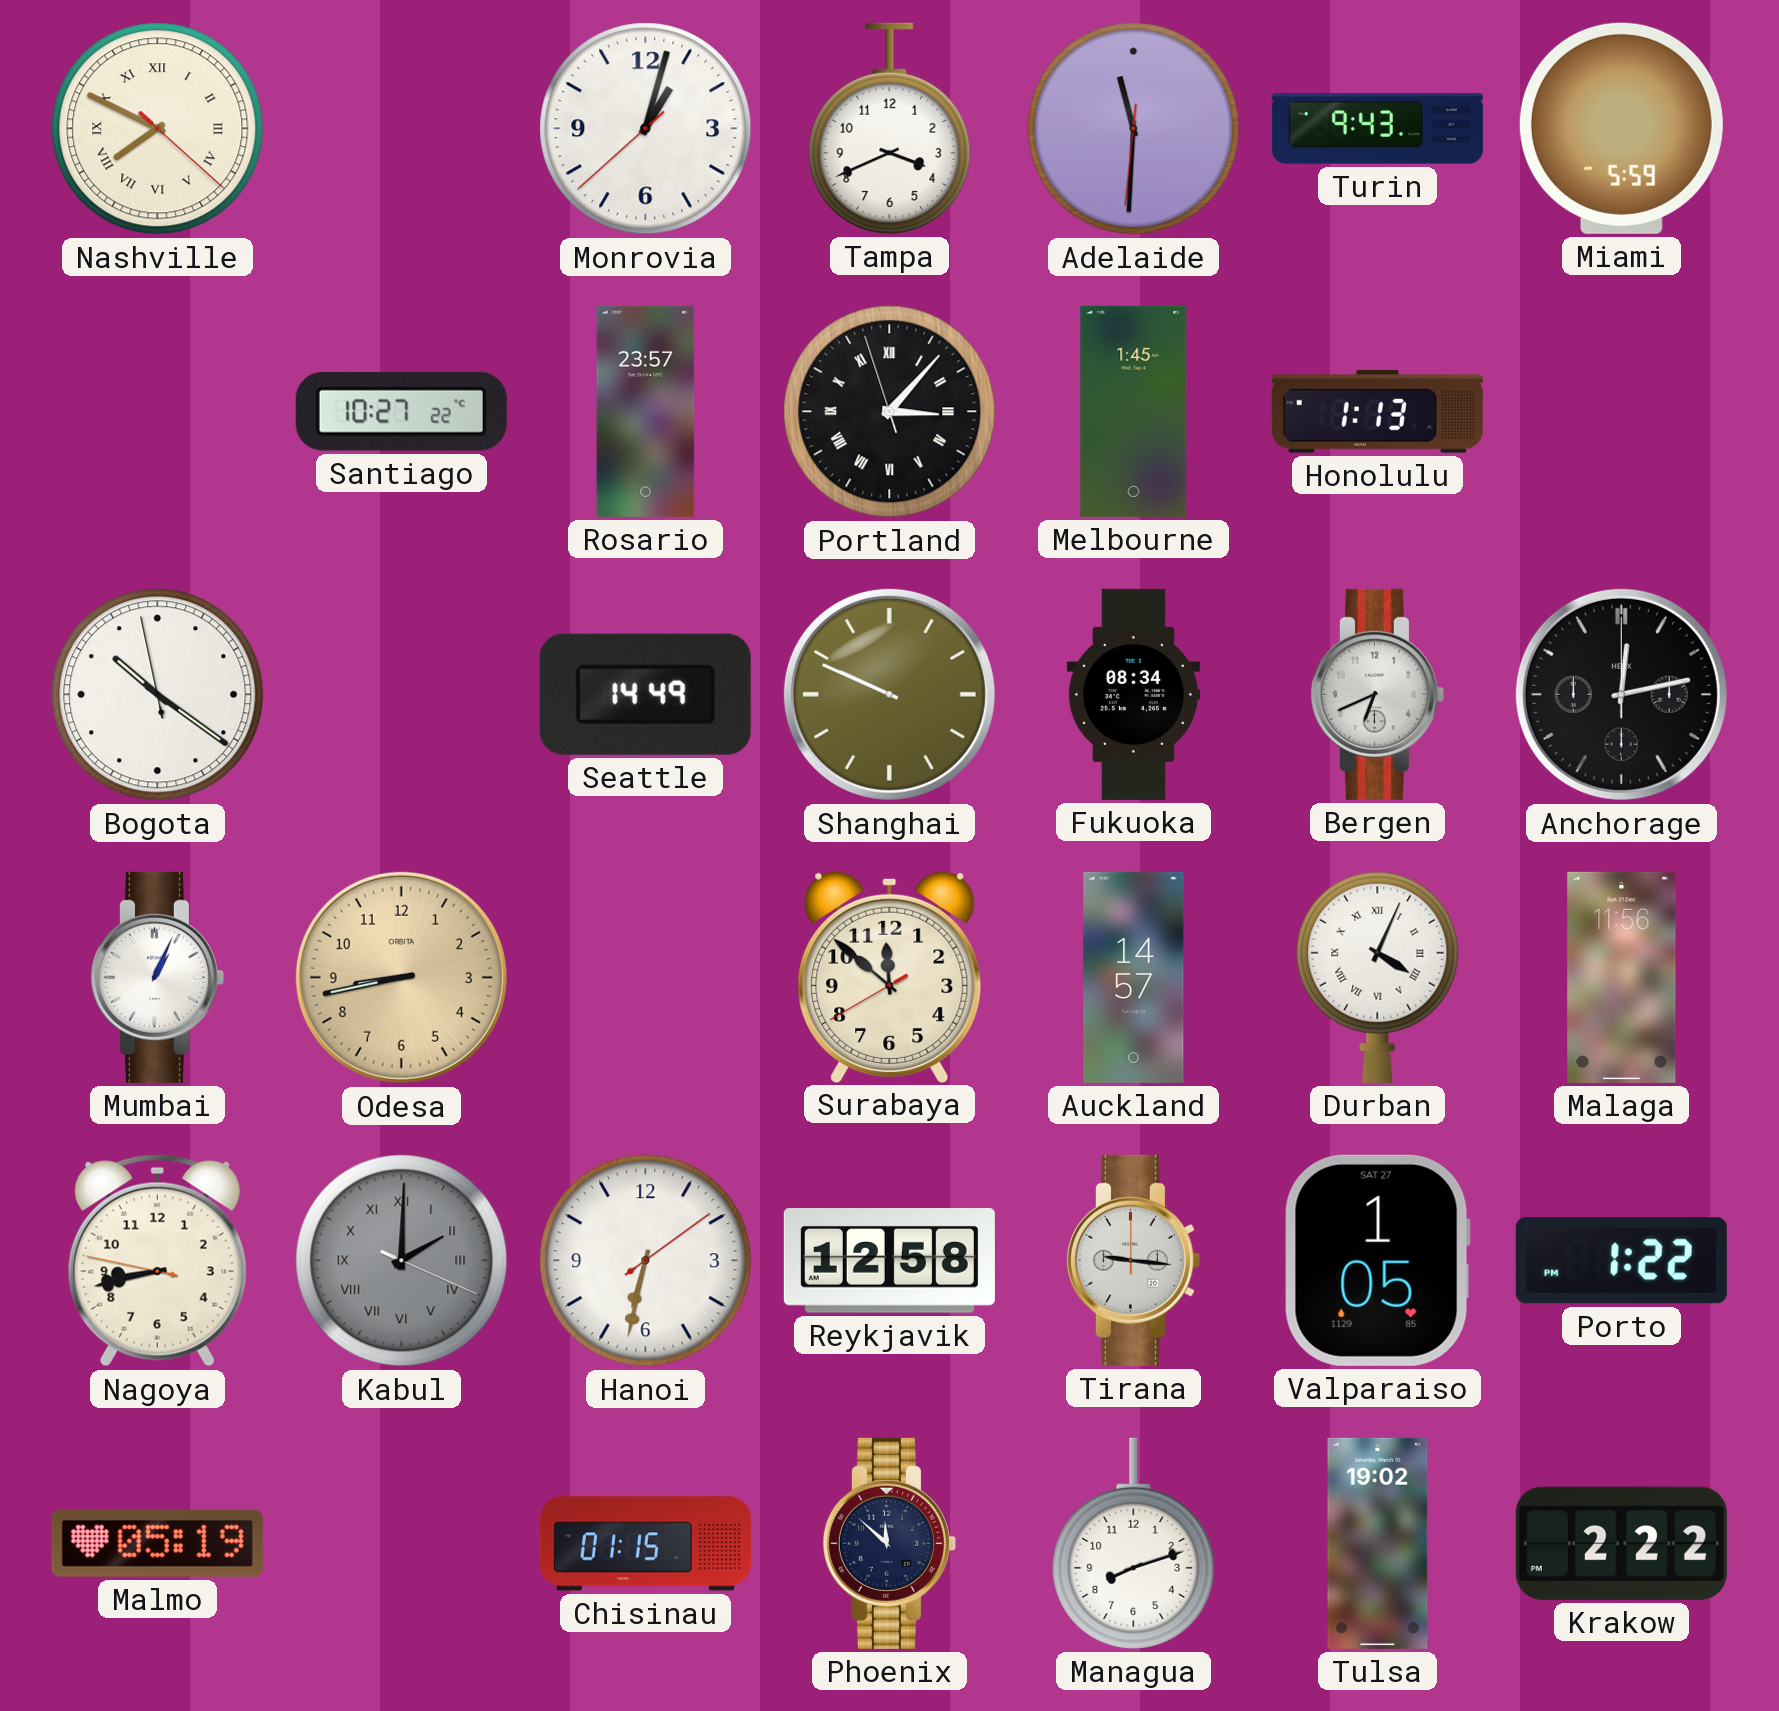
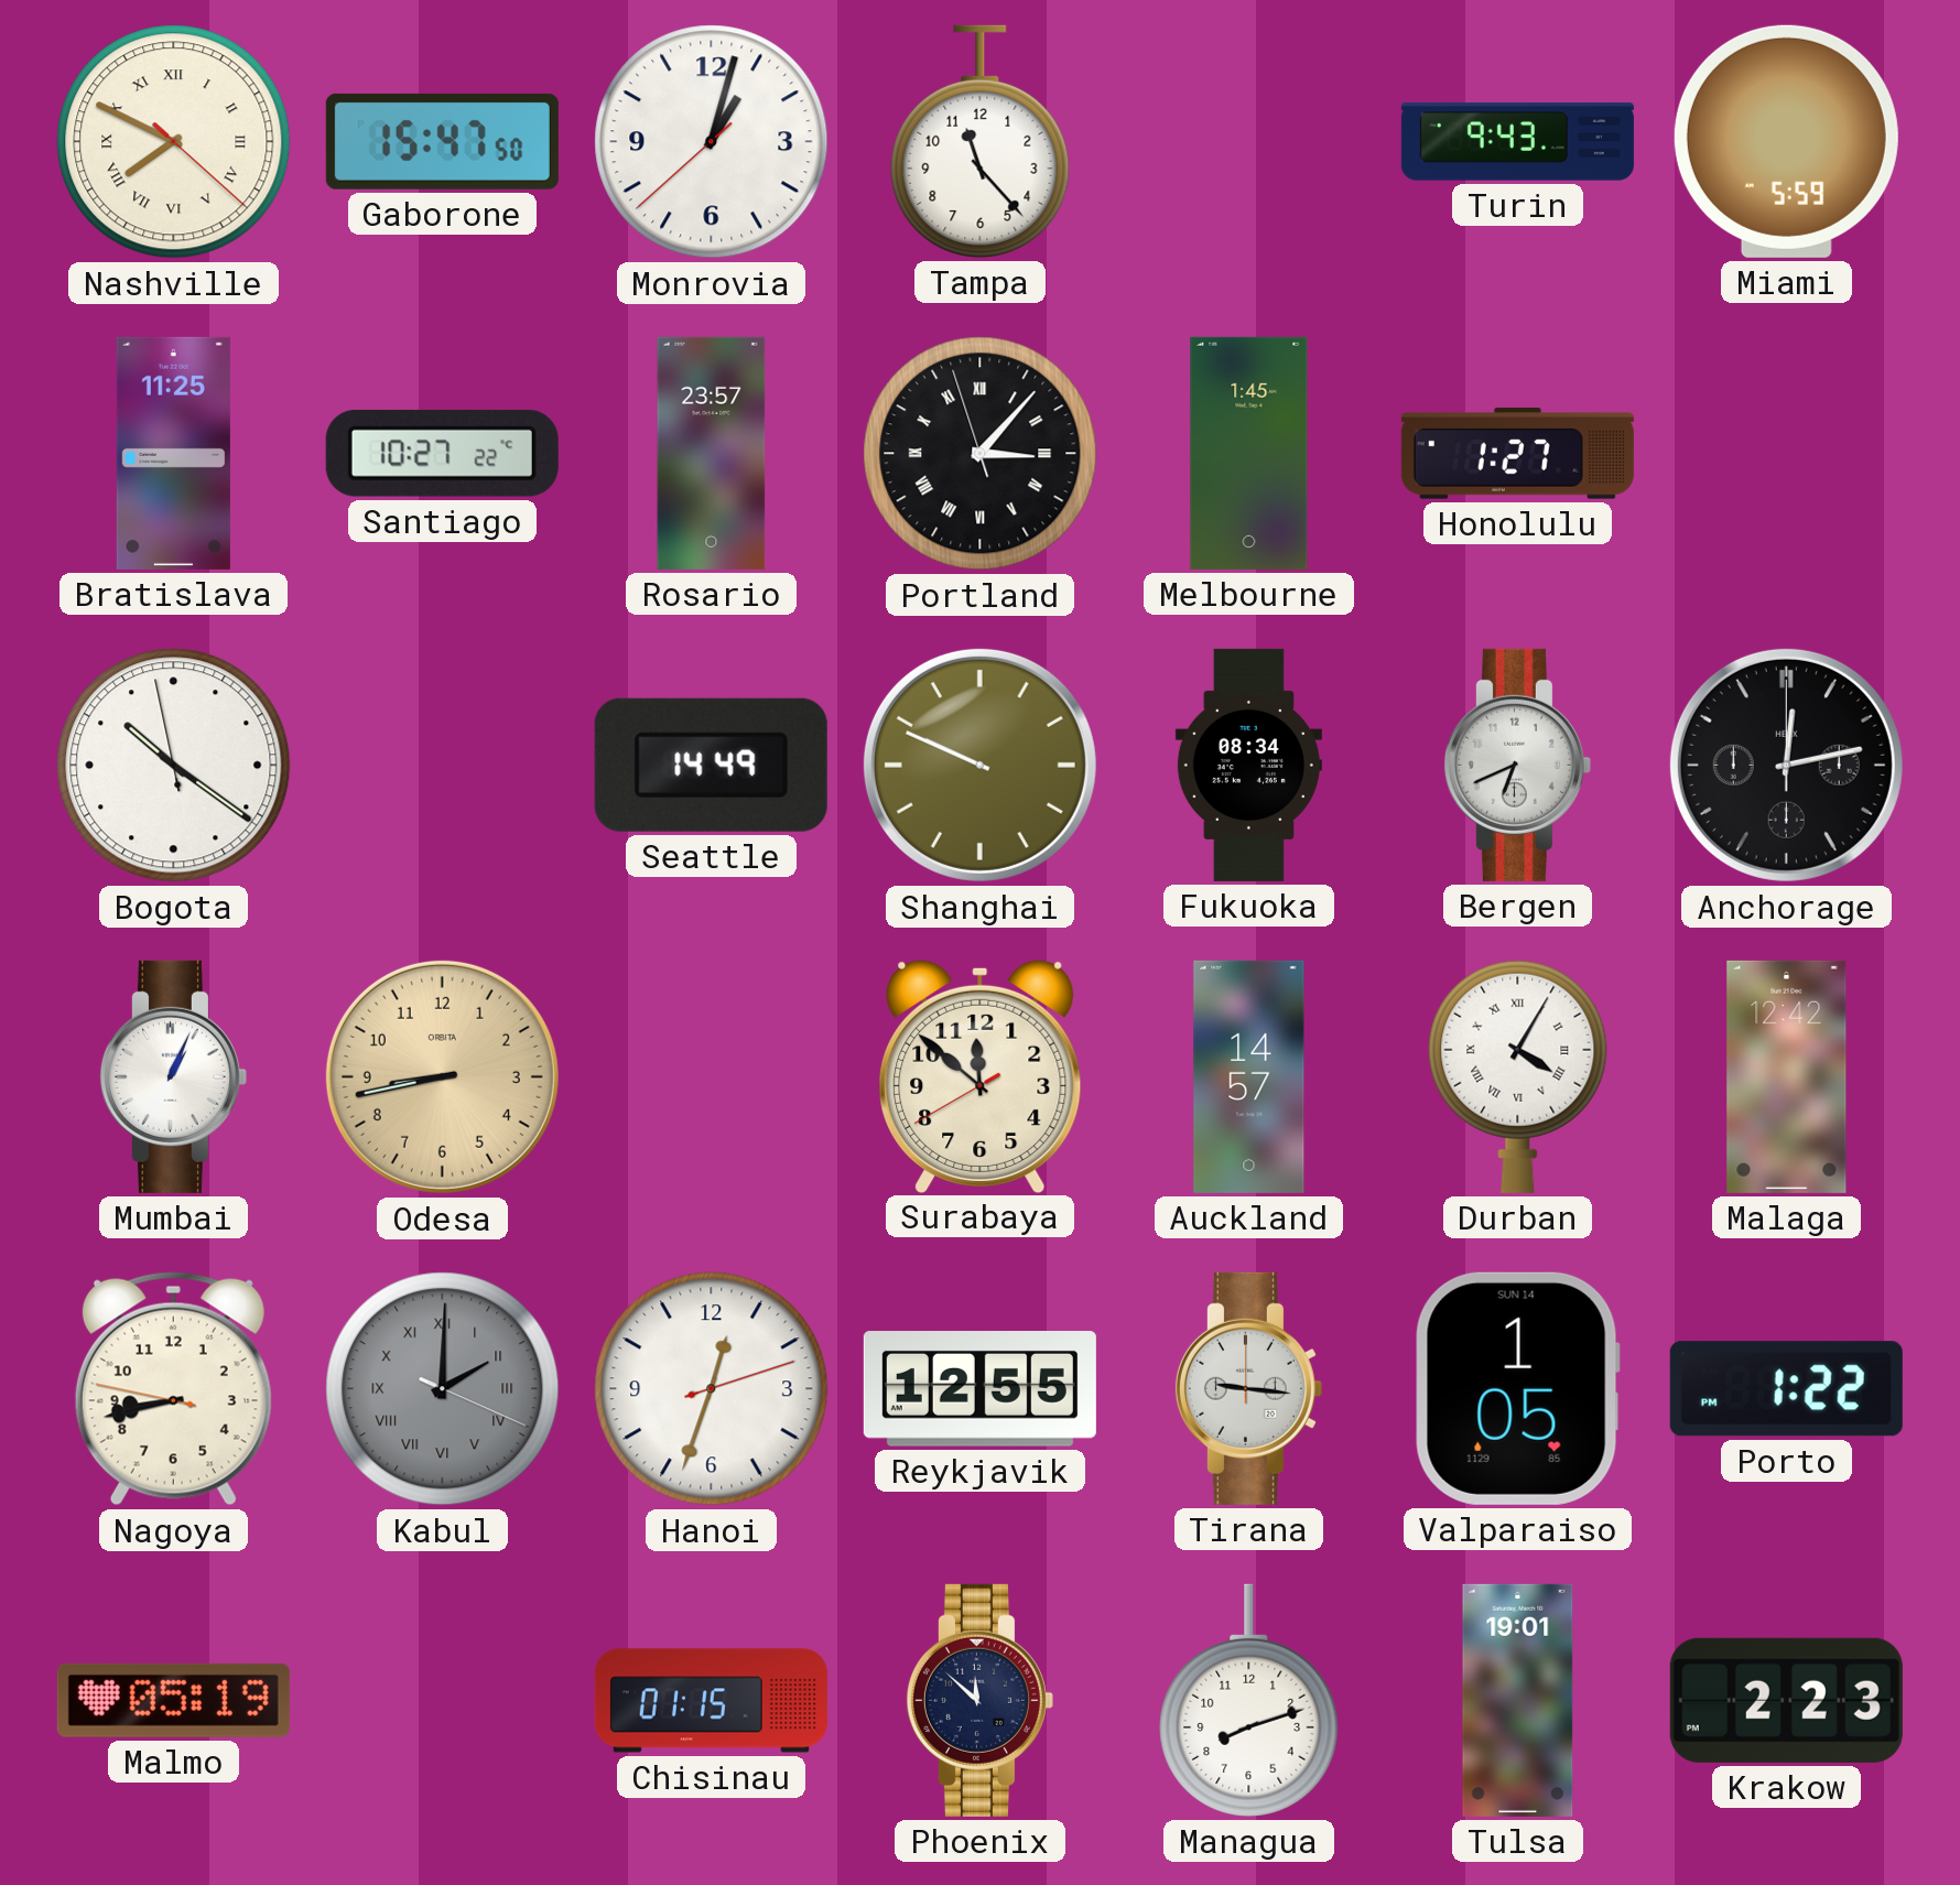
Gaborone: none -> 15:47 (442, 141)
Tampa: 3:41 -> 11:23 (981, 141)
Adelaide: 11:30 -> none (1134, 129)
Bratislava: none -> 11:25 (173, 453)
Honolulu: 1:13 -> 1:27 (1517, 453)
Durban: 4:04 -> 4:05 (1518, 1076)
Malaga: 11:56 -> 12:42 (1787, 1076)
Hanoi: 6:32 -> 12:33 (712, 1389)
Reykjavik: 12:58 -> 12:55 (979, 1389)
Valparaiso date: SAT 27 -> SUN 14 (1517, 1388)
Tulsa: 19:02 -> 19:01 (1518, 1700)
Krakow: 2:22 -> 2:23 (1786, 1700)
